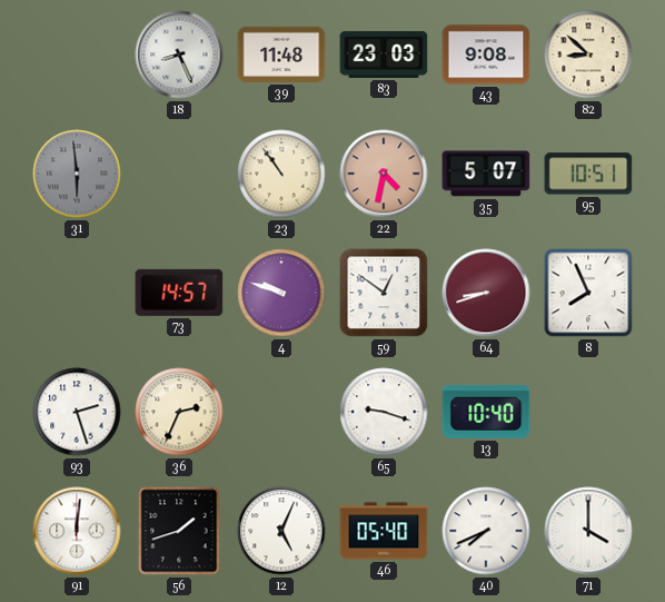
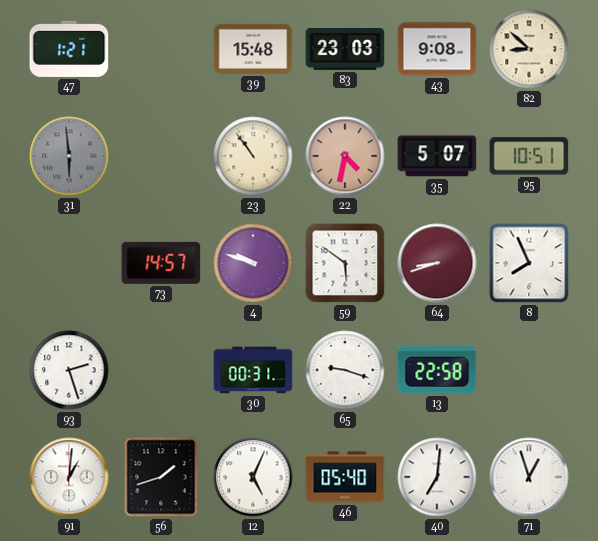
47: none -> 1:21 (69, 49)
18: 8:26 -> none (179, 55)
39: 11:48 -> 15:48 (253, 49)
59: 12:51 -> 5:51 (345, 263)
36: 2:34 -> none (179, 412)
30: none -> 00:31 (253, 370)
13: 10:40 -> 22:58 (437, 370)
91: 12:01 -> 1:01 (69, 477)
40: 7:41 -> 7:01 (437, 477)
71: 4:00 -> 12:57 (529, 477)
